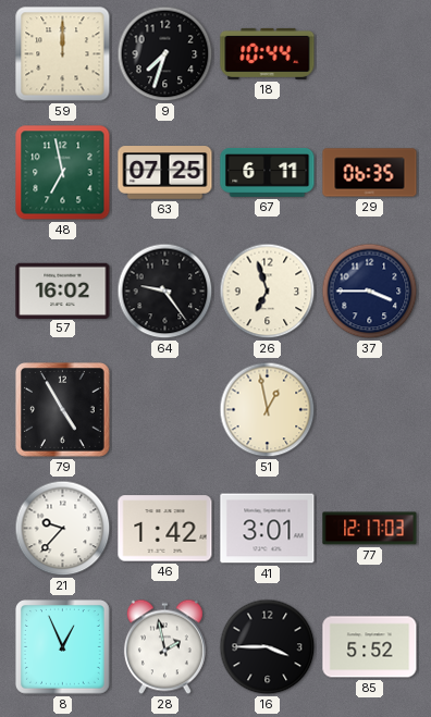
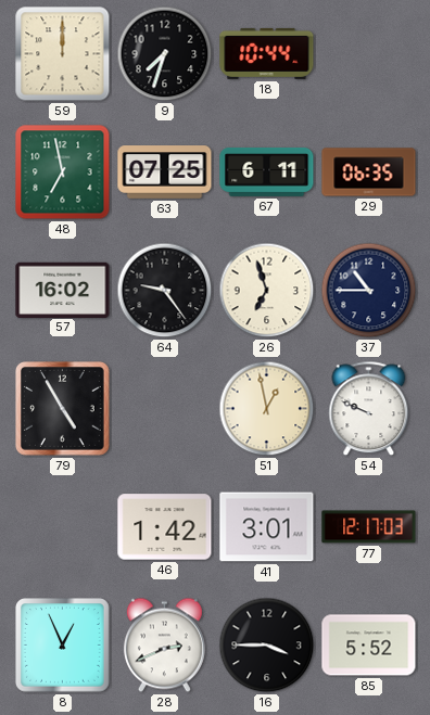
37: 3:45 -> 10:45 (369, 291)
54: none -> 9:49 (369, 409)
21: 9:37 -> none (63, 529)
28: 1:58 -> 2:41 (164, 646)
